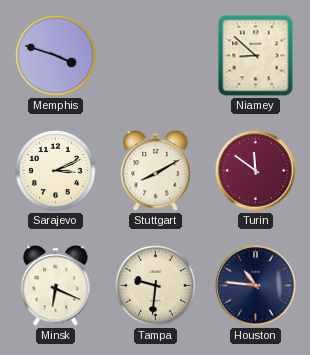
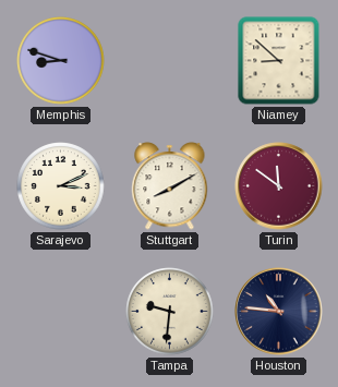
Memphis: 3:48 -> 8:48 (61, 61)
Minsk: 6:19 -> none (56, 286)
